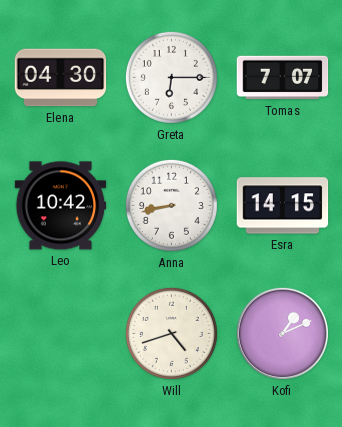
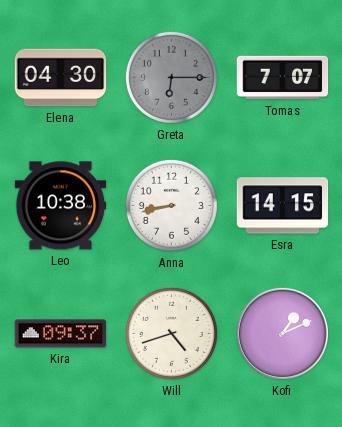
Greta dial: white -> grey (171, 77)
Leo: 10:42 -> 10:38 (61, 206)
Kira: none -> 09:37 (61, 334)
